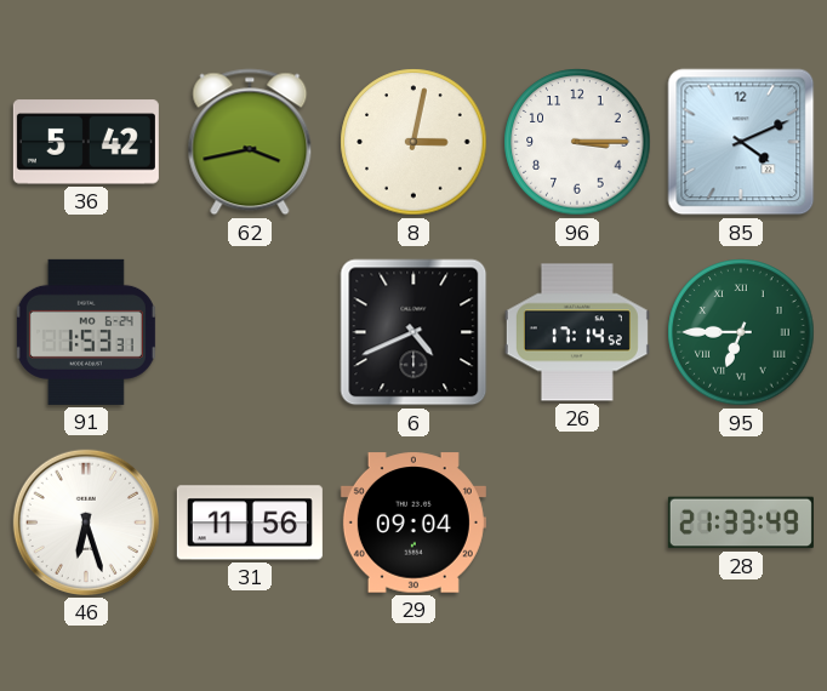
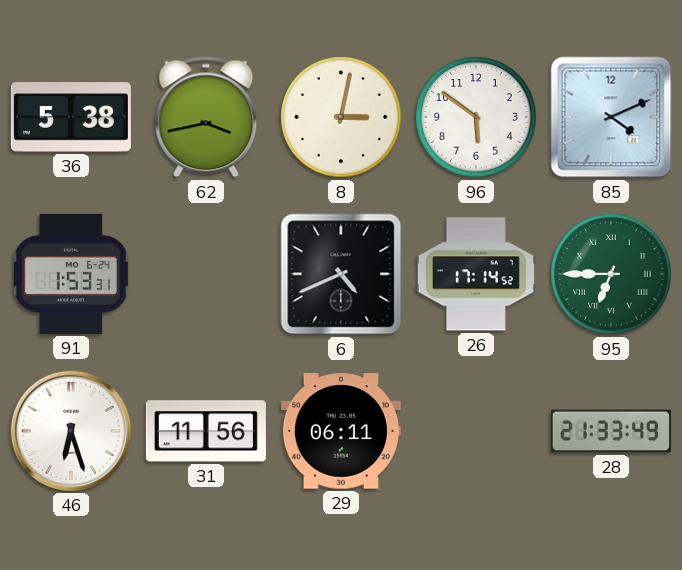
36: 5:42 -> 5:38 (71, 117)
96: 3:15 -> 5:51 (476, 117)
29: 09:04 -> 06:11 (341, 431)
